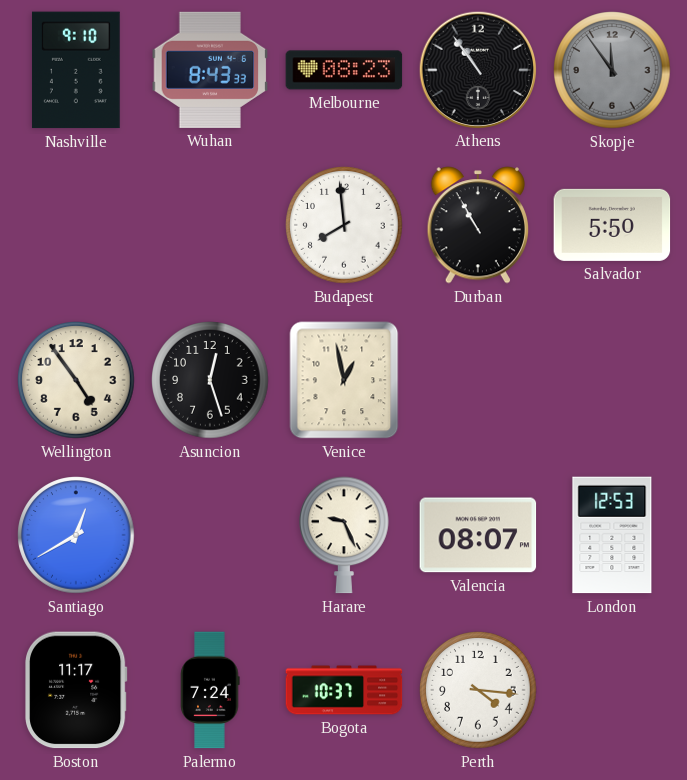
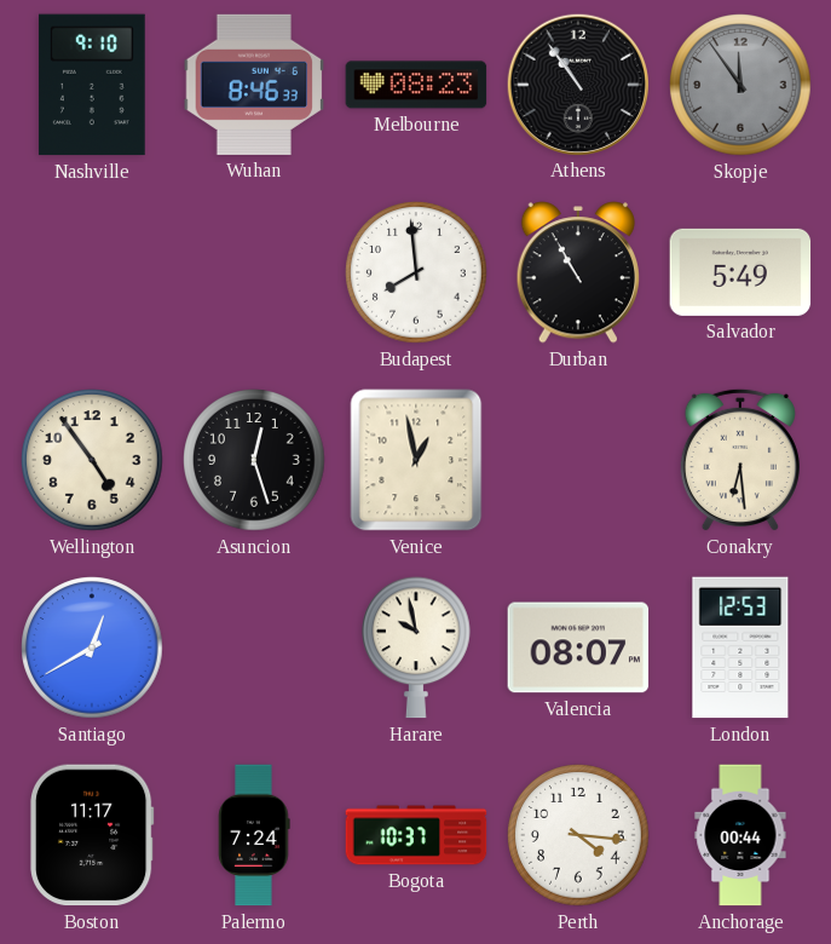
Wuhan: 8:43 -> 8:46 (254, 85)
Salvador: 5:50 -> 5:49 (740, 272)
Conakry: none -> 6:29 (740, 460)
Harare: 9:26 -> 9:58 (417, 647)
Anchorage: none -> 00:44 (740, 835)
